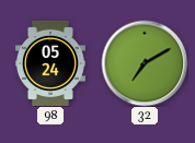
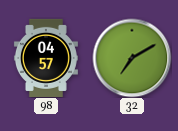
98: 05:24 -> 04:57 (46, 58)
